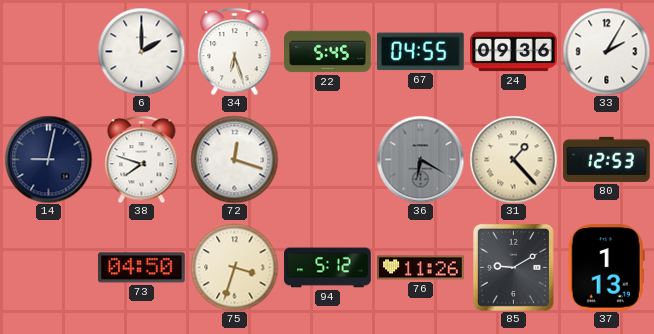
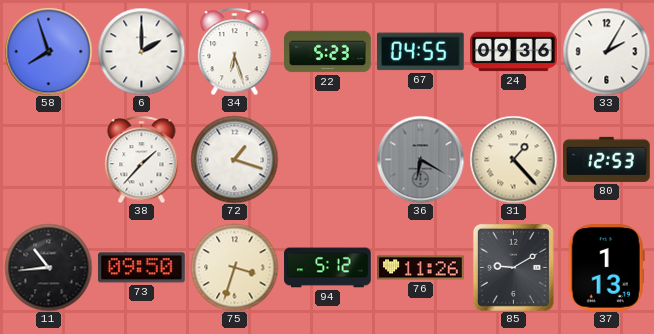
58: none -> 7:57 (48, 51)
22: 5:45 -> 5:23 (328, 52)
14: 9:02 -> none (48, 159)
38: 7:48 -> 1:37 (142, 159)
72: 12:18 -> 1:18 (234, 159)
11: none -> 10:44 (48, 267)
73: 04:50 -> 09:50 (142, 268)
